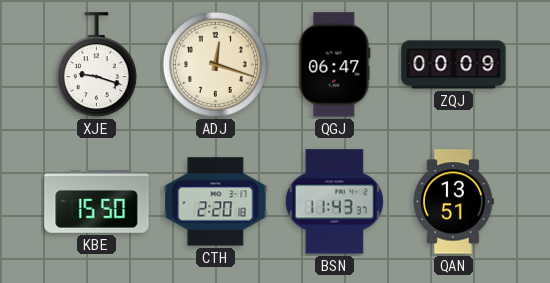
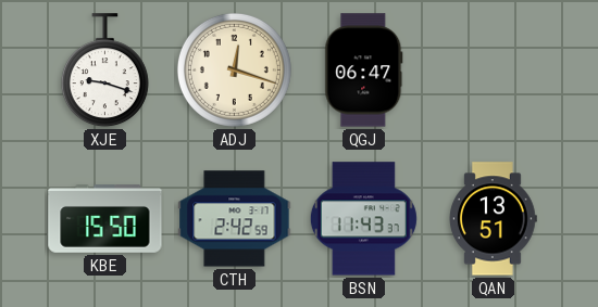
ZQJ: 00:09 -> none (454, 65)
CTH: 2:20 -> 2:42 (235, 219)
